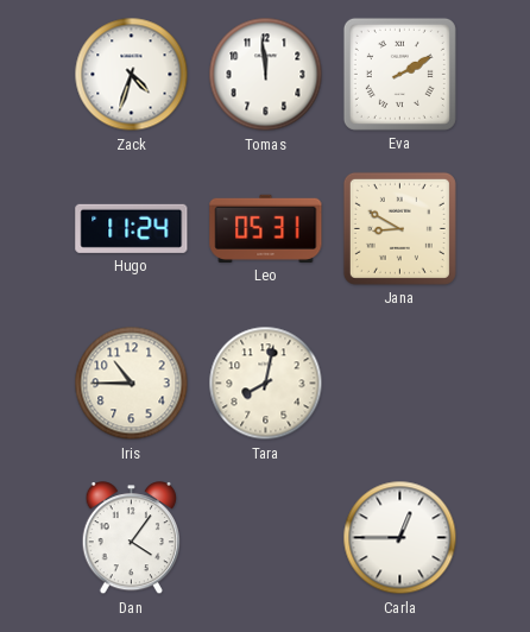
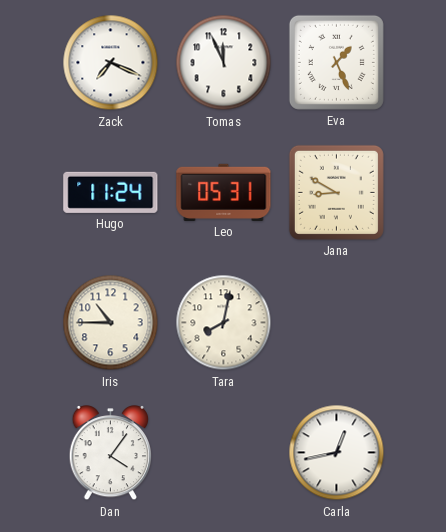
Zack: 4:33 -> 7:19 (111, 63)
Tomas: 11:59 -> 11:56 (224, 63)
Eva: 2:10 -> 1:26 (336, 62)
Carla: 12:45 -> 12:43 (337, 453)
